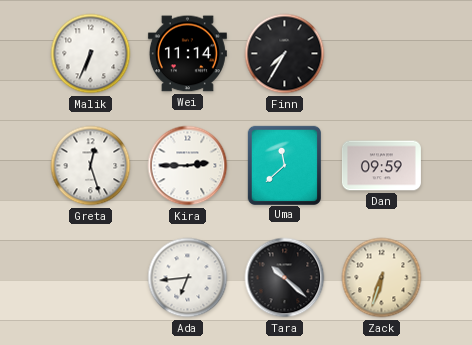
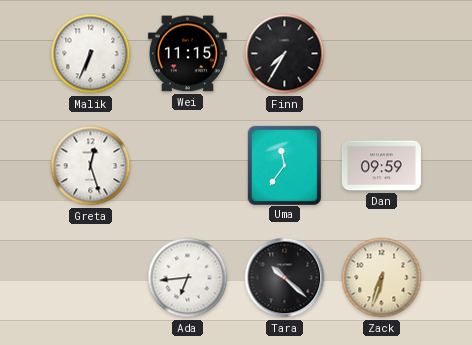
Wei: 11:14 -> 11:15 (187, 54)
Kira: 2:45 -> none (188, 166)
Uma: 11:38 -> 11:36 (284, 165)
